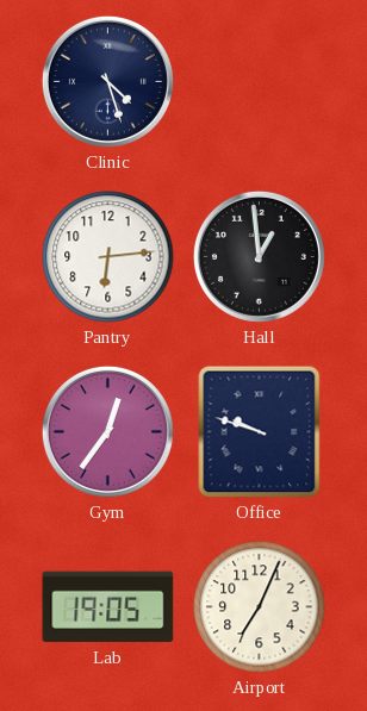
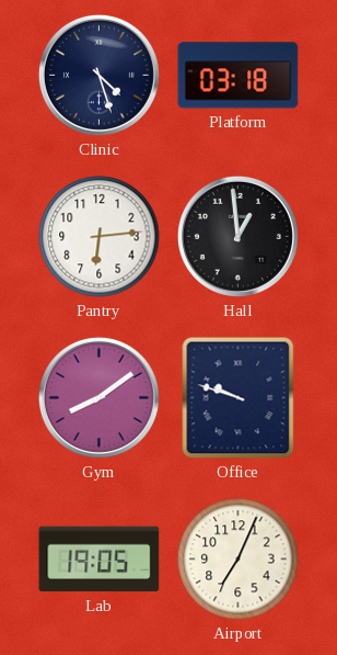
Platform: none -> 03:18 (239, 76)
Gym: 12:36 -> 8:09 (98, 397)
